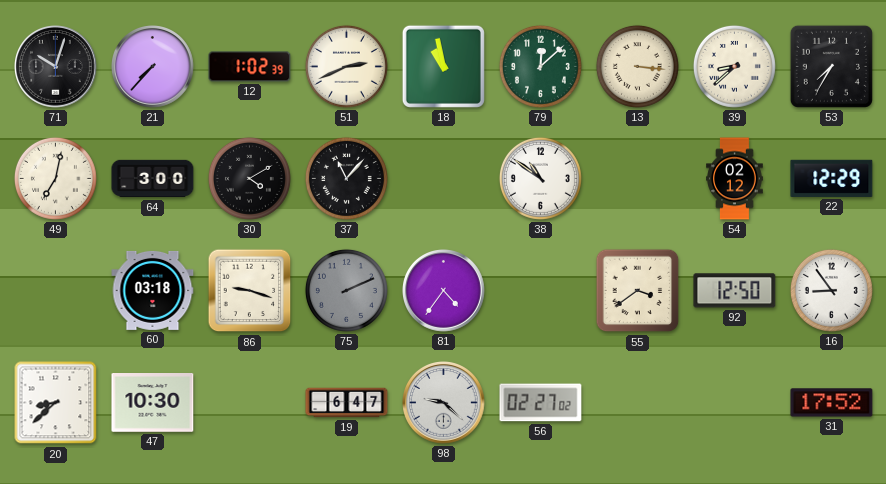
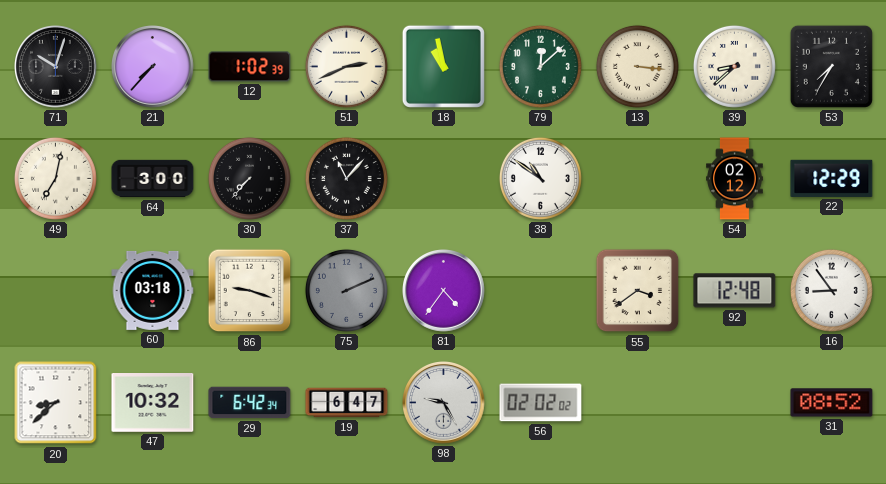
30: 4:10 -> 7:37 (249, 178)
92: 12:50 -> 12:48 (735, 291)
47: 10:30 -> 10:32 (153, 403)
29: none -> 6:42 (250, 403)
98: 9:22 -> 9:25 (444, 403)
56: 02:27 -> 02:02 (541, 403)
31: 17:52 -> 08:52 (832, 403)
